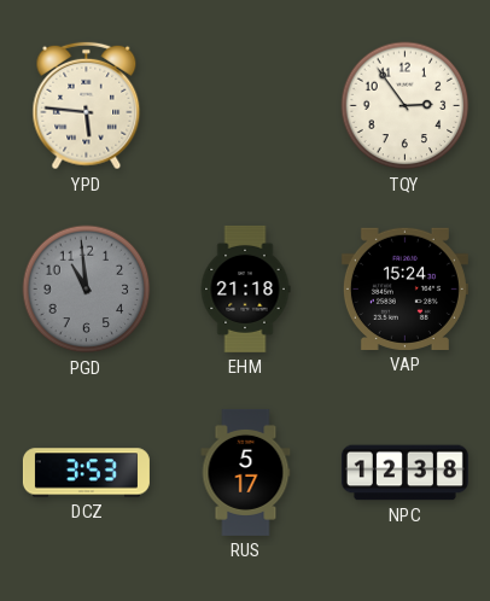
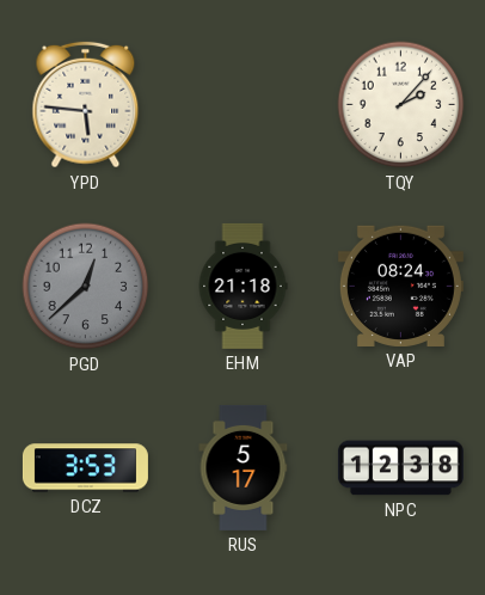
TQY: 2:54 -> 2:07 (401, 105)
PGD: 10:59 -> 12:38 (86, 287)
VAP: 15:24 -> 08:24 (400, 286)
